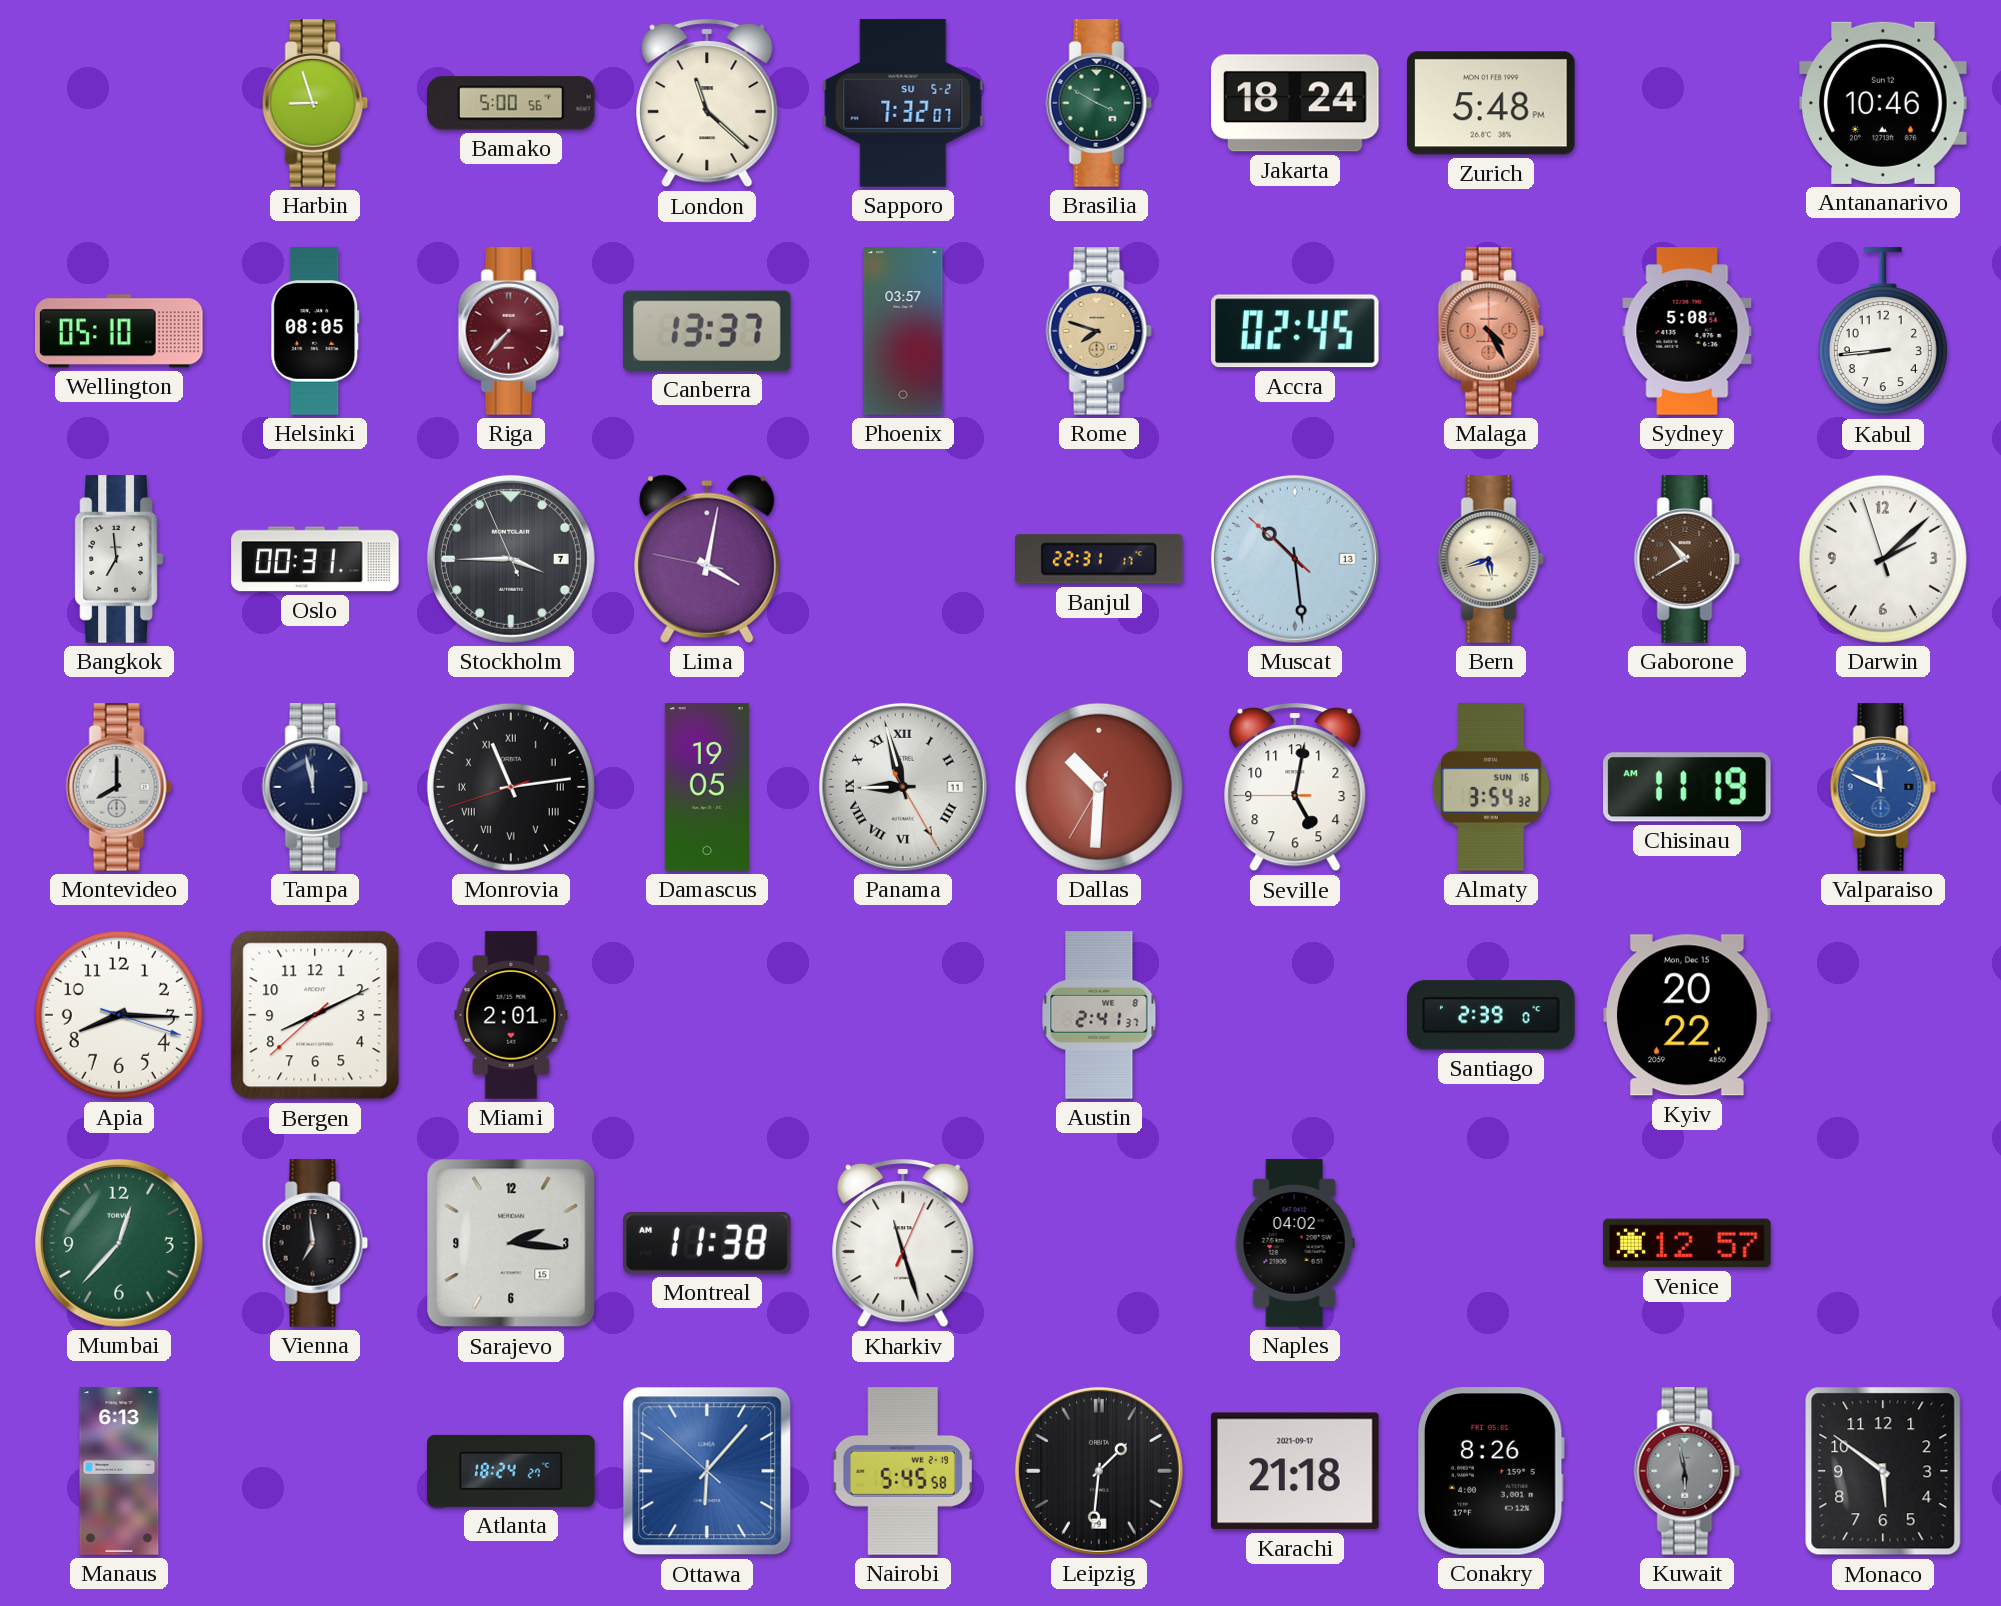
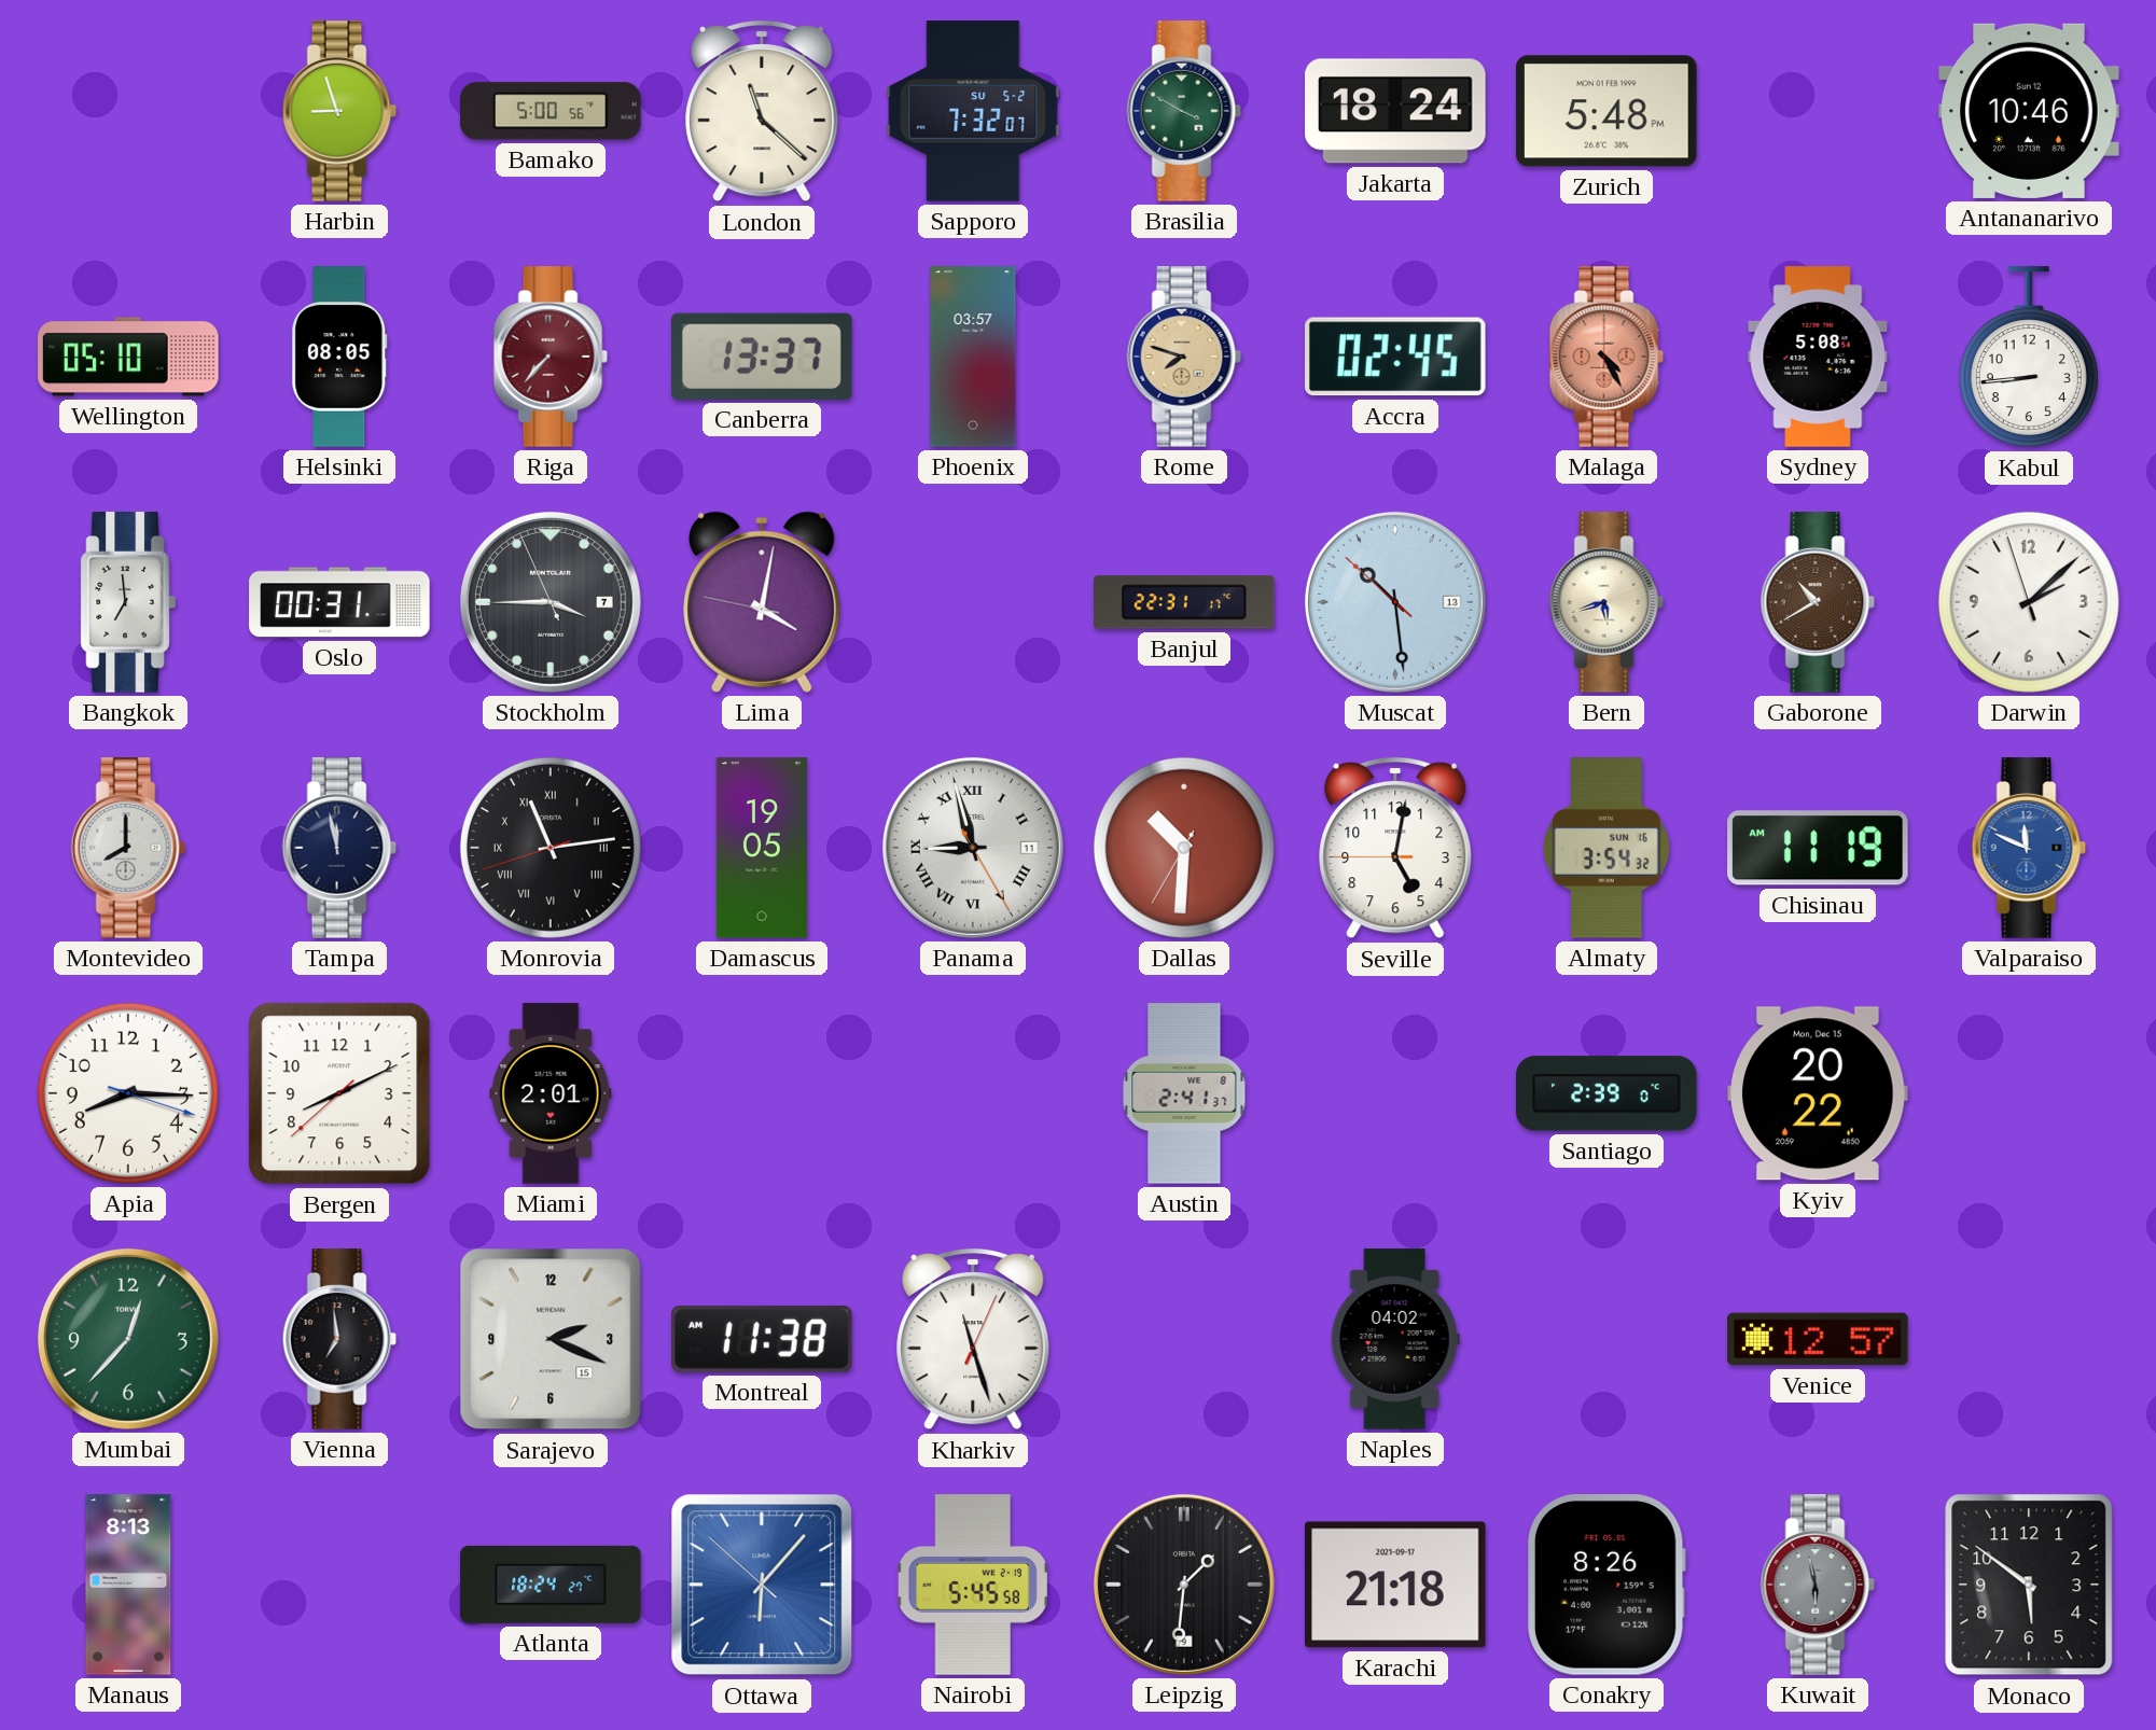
Sarajevo: 2:16 -> 2:19 (551, 1339)
Manaus: 6:13 -> 8:13 (128, 1585)
